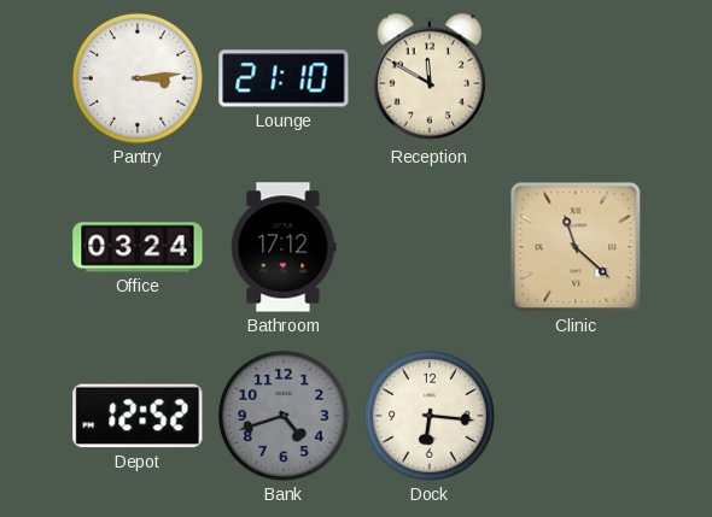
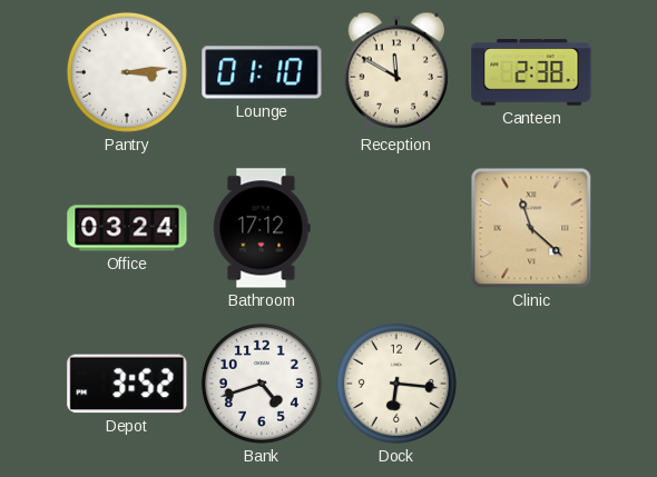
Lounge: 21:10 -> 01:10 (262, 72)
Canteen: none -> 2:38 (531, 72)
Depot: 12:52 -> 3:52 (127, 384)
Bank dial: grey -> white (262, 384)
